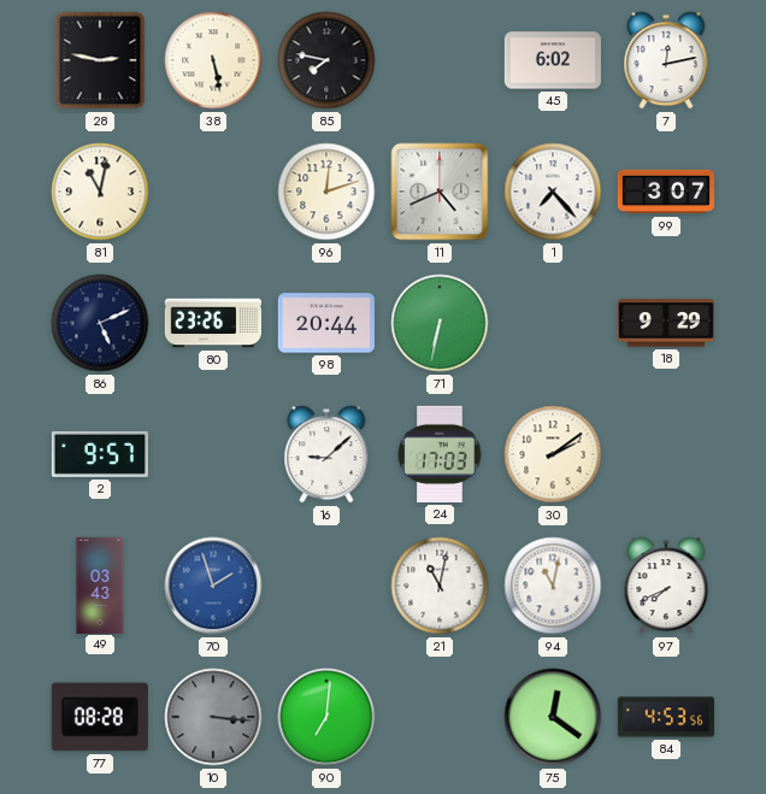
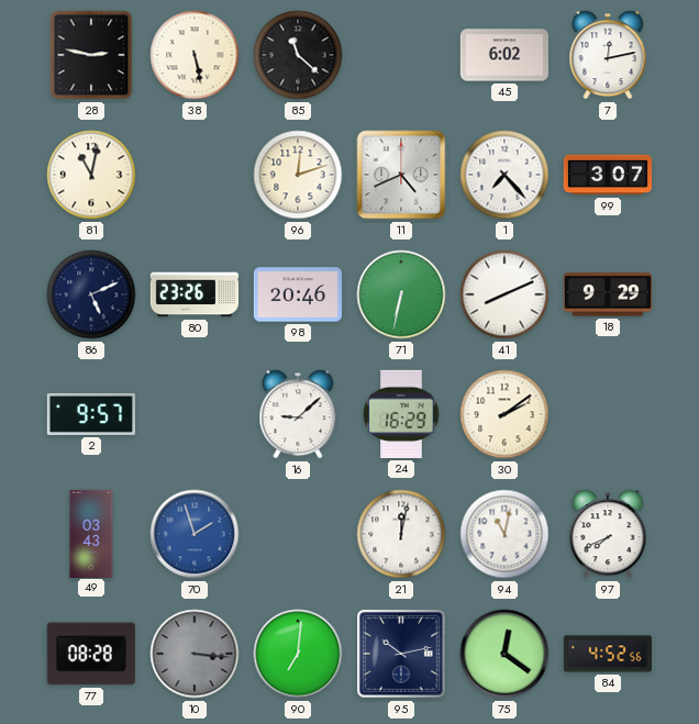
85: 7:47 -> 11:22 (298, 55)
98: 20:44 -> 20:46 (298, 294)
41: none -> 8:11 (504, 294)
24: 17:03 -> 16:29 (401, 414)
21: 11:02 -> 12:02 (401, 534)
95: none -> 10:13 (402, 655)
84: 4:53 -> 4:52 (607, 654)
